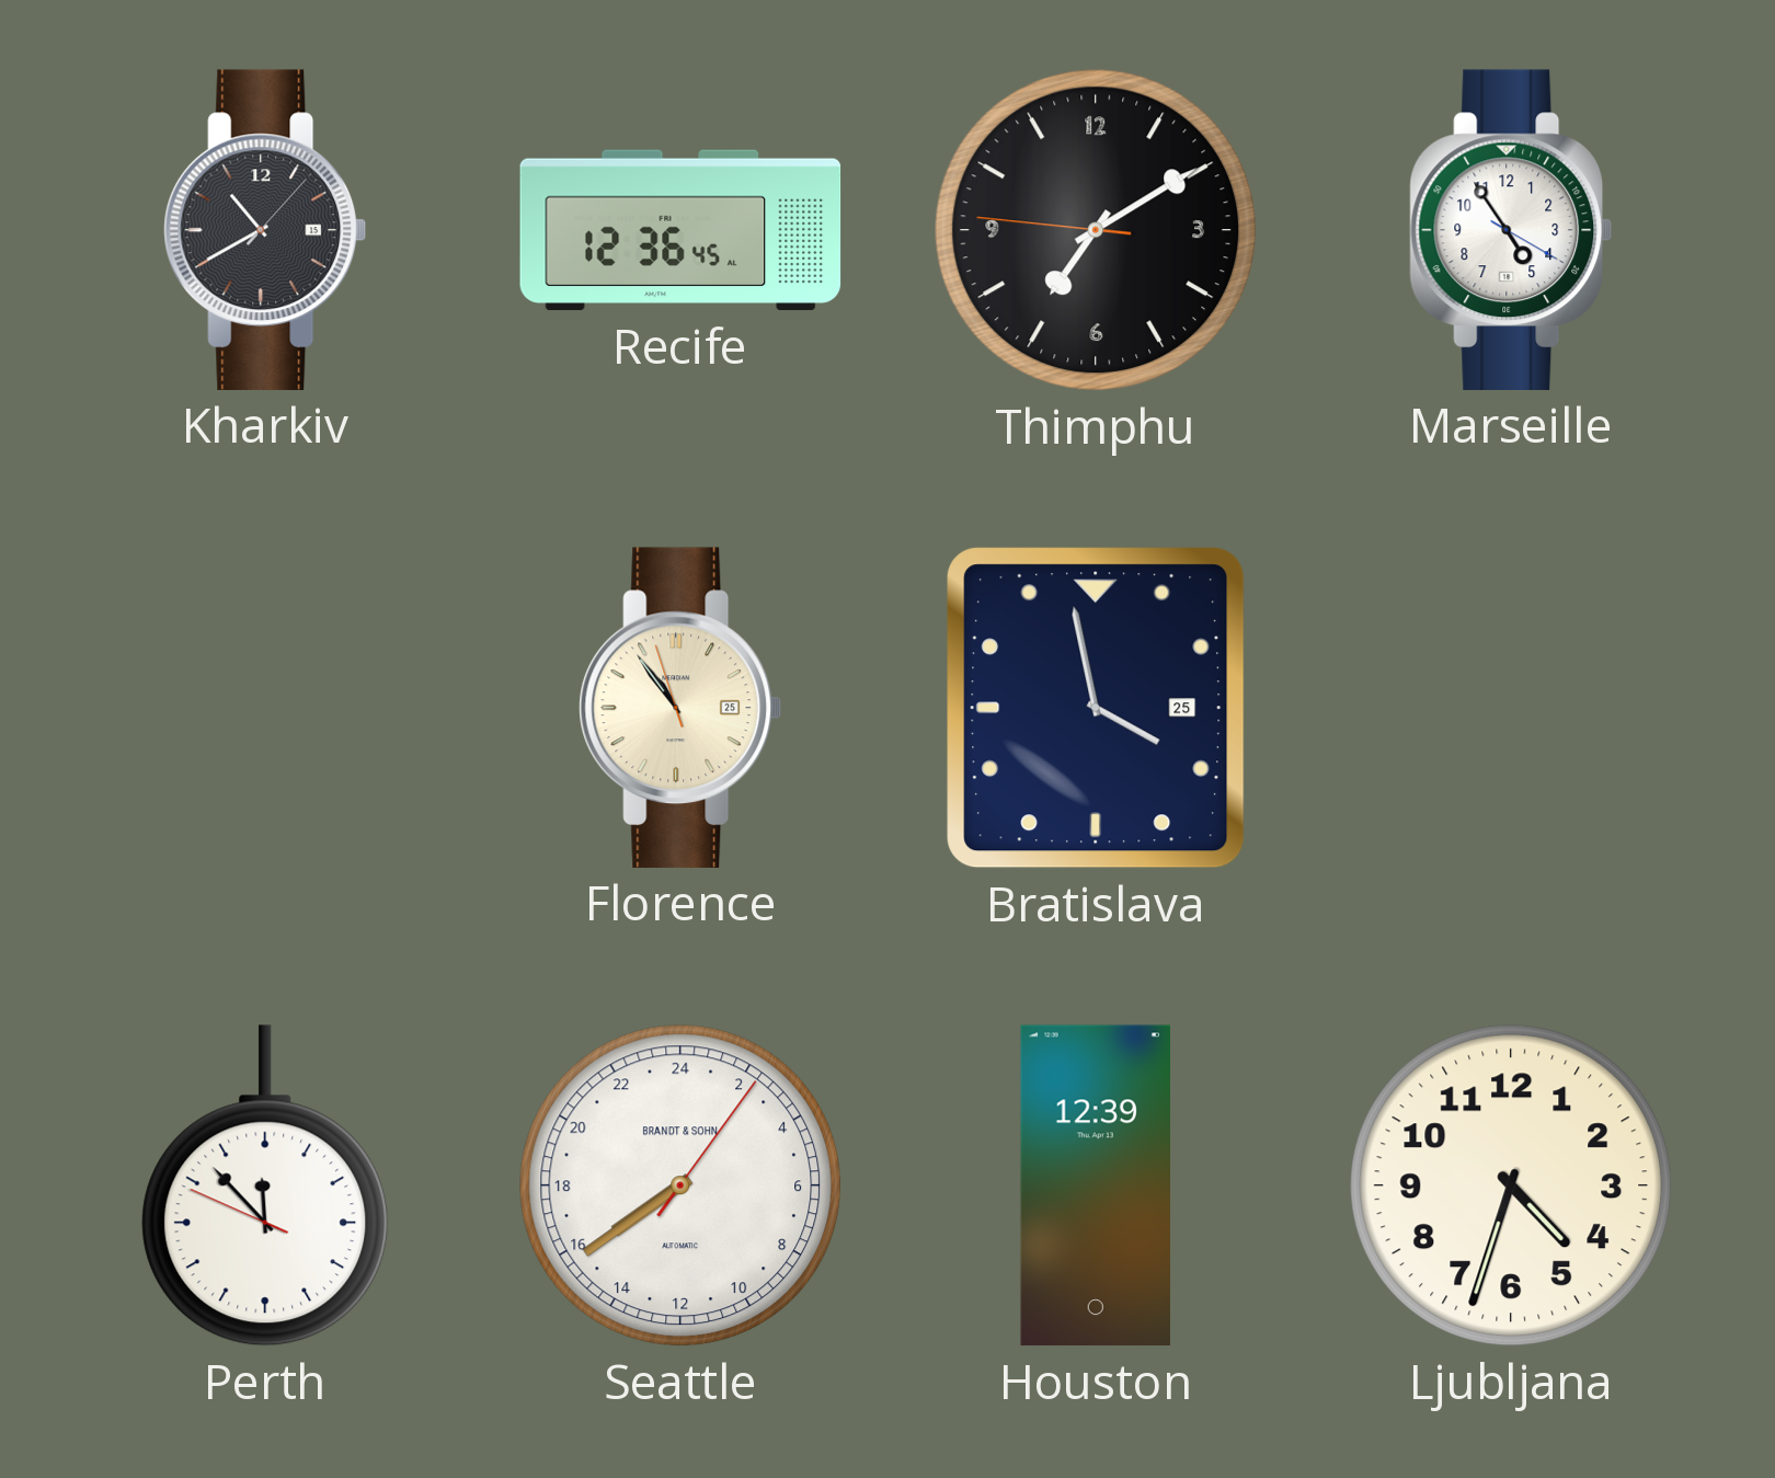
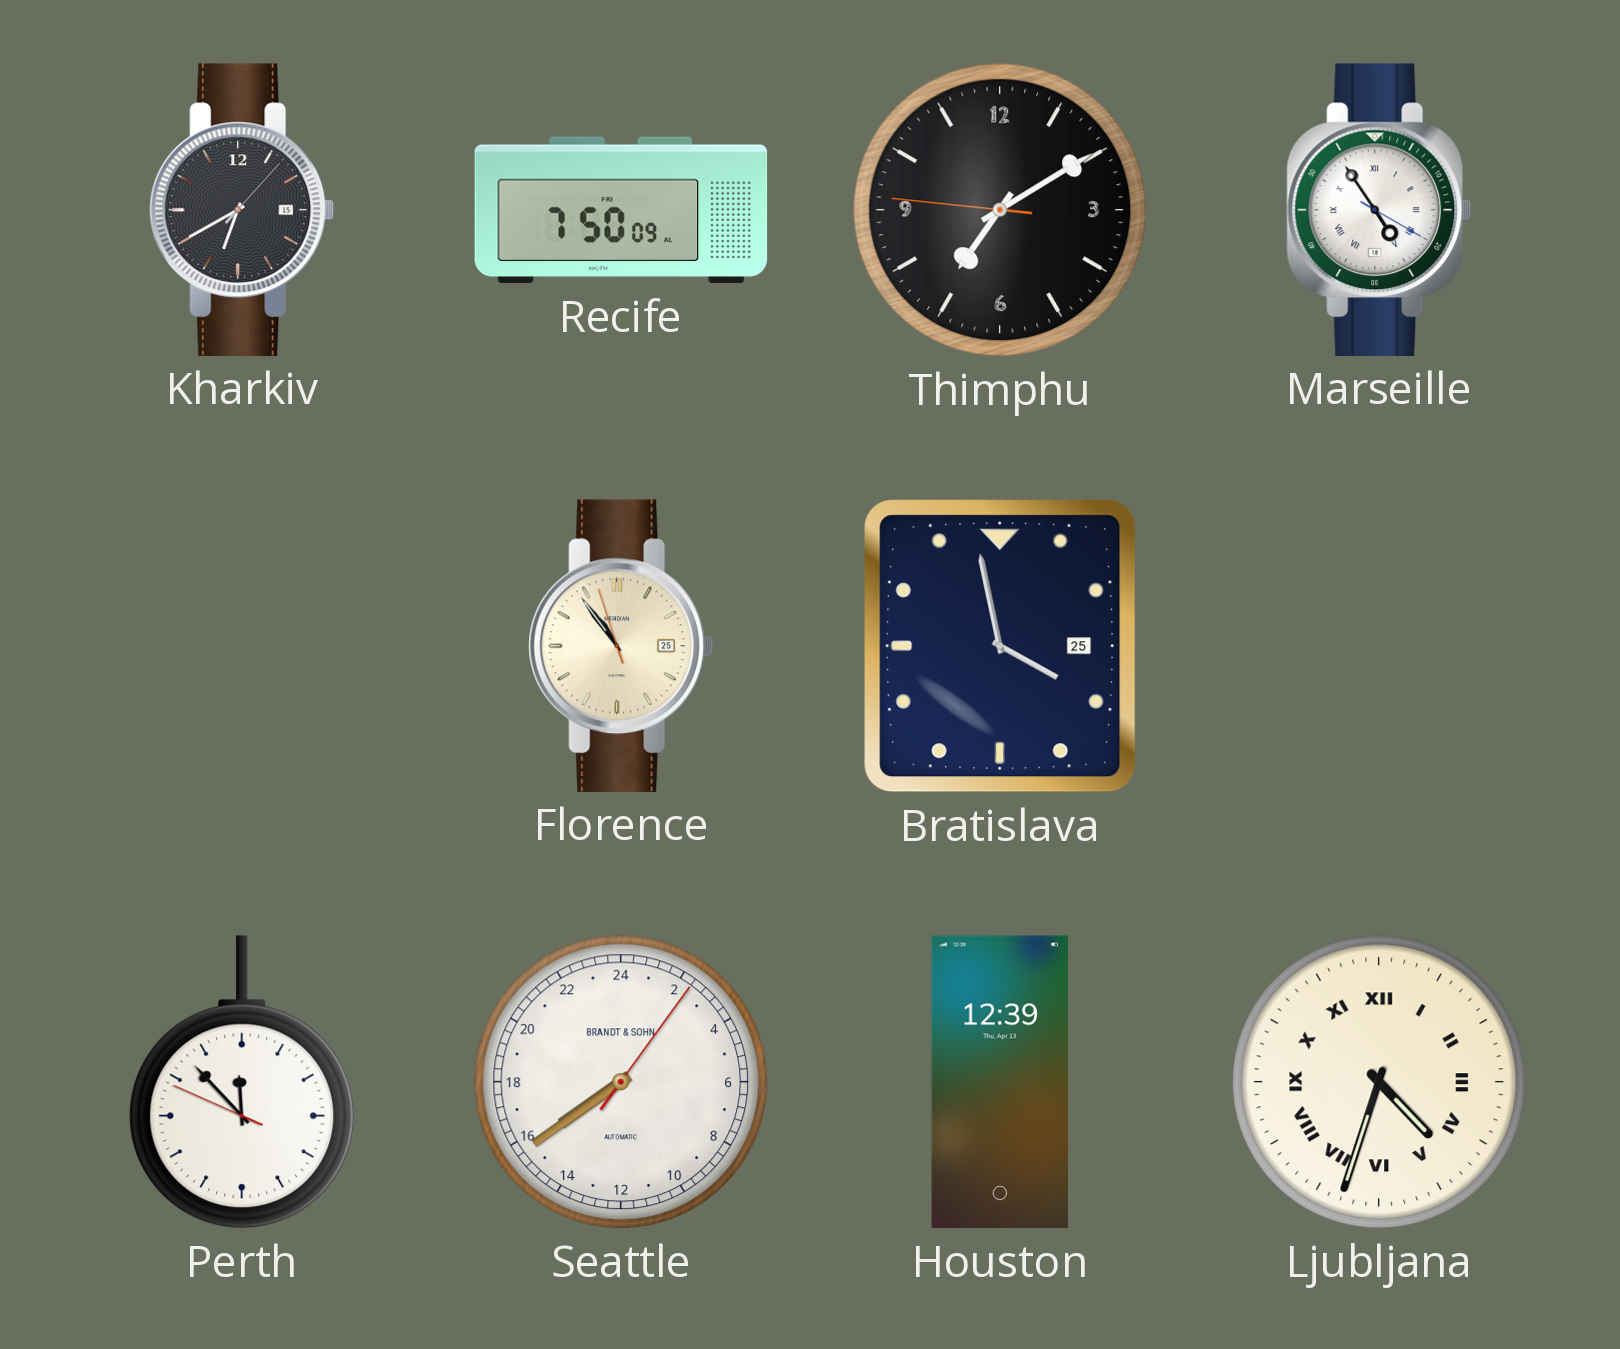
Kharkiv: 10:40 -> 6:40 (242, 210)
Recife: 12:36 -> 7:50 (621, 210)
Marseille numerals: Arabic -> Roman (1379, 210)
Ljubljana numerals: Arabic -> Roman (1379, 1082)
